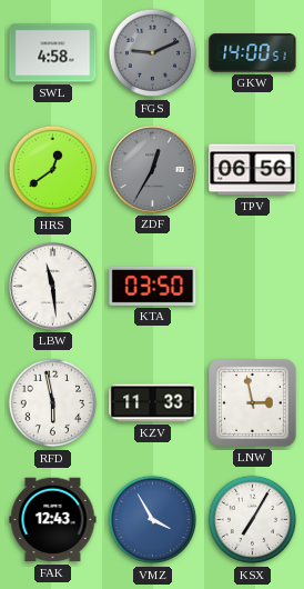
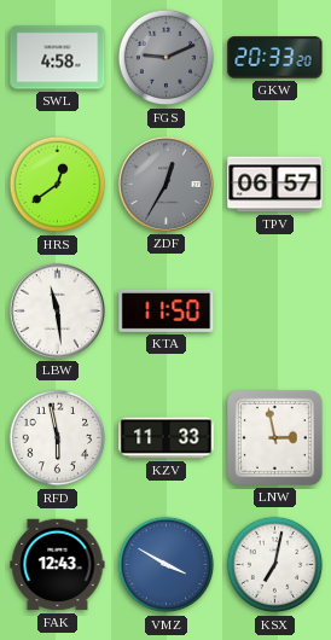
GKW: 14:00 -> 20:33 (275, 58)
TPV: 06:56 -> 06:57 (275, 185)
KTA: 03:50 -> 11:50 (167, 310)
VMZ: 3:55 -> 3:50 (167, 565)
KSX: 7:05 -> 7:02 (275, 565)
